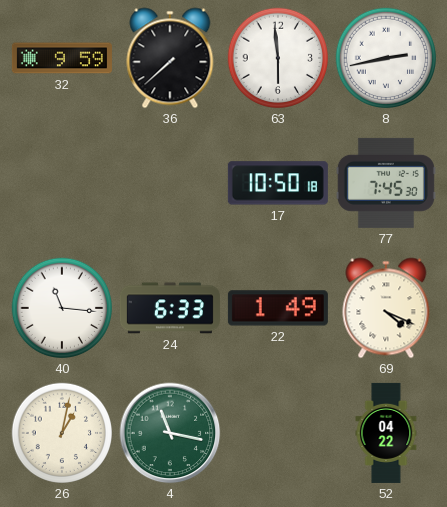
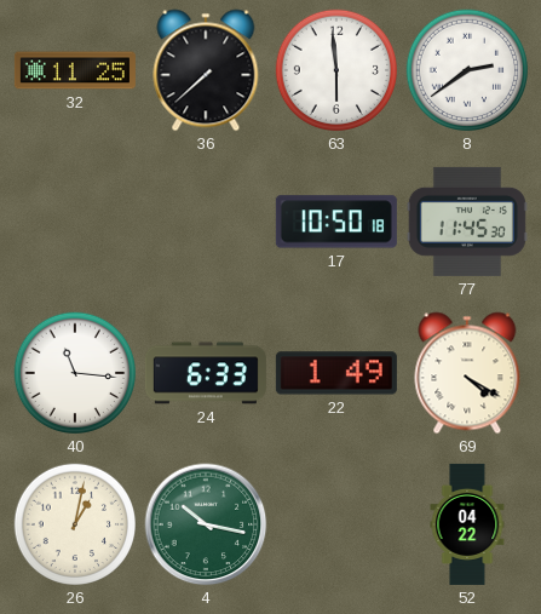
32: 9:59 -> 11:25 (75, 70)
8: 2:43 -> 2:39 (467, 70)
77: 7:45 -> 11:45 (467, 222)
69: 4:19 -> 4:20 (467, 373)
4: 11:17 -> 10:17 (206, 524)
